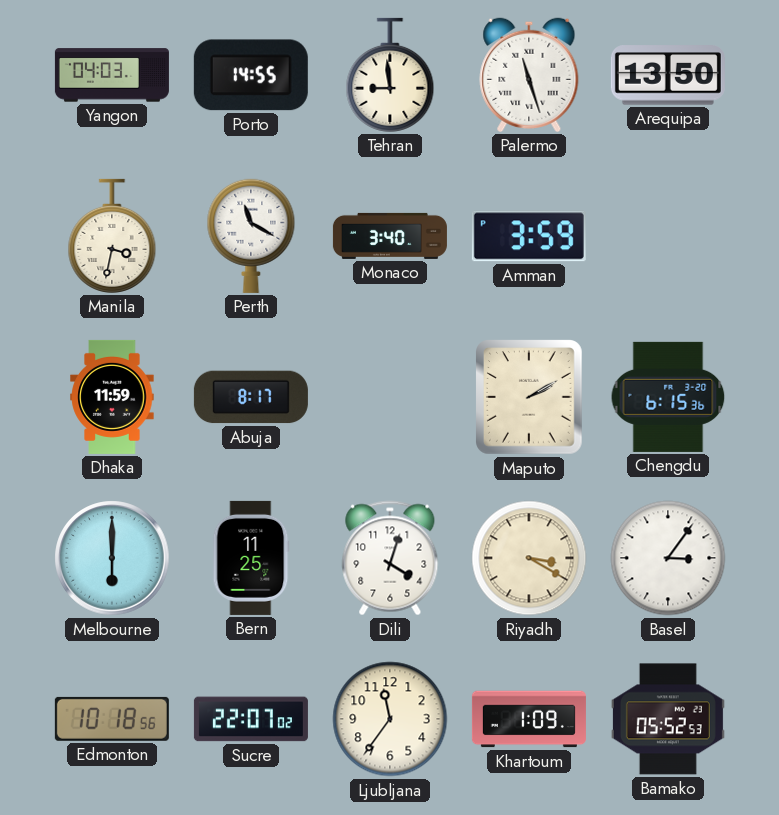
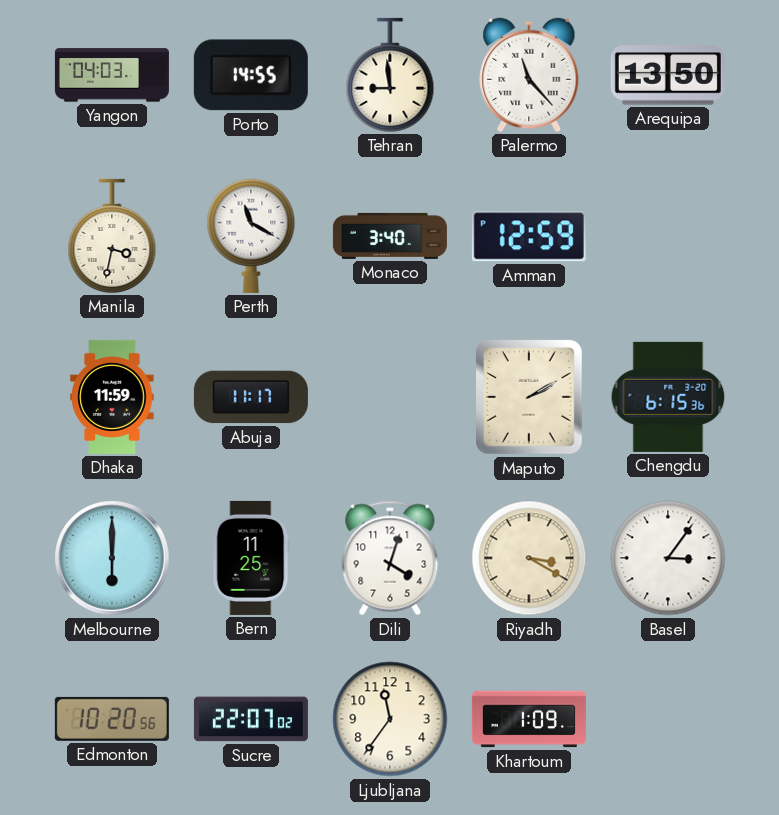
Palermo: 11:27 -> 11:23 (529, 75)
Amman: 3:59 -> 12:59 (529, 236)
Abuja: 8:17 -> 11:17 (251, 397)
Edmonton: 10:18 -> 10:20 (112, 719)
Bamako: 05:52 -> none (668, 719)
